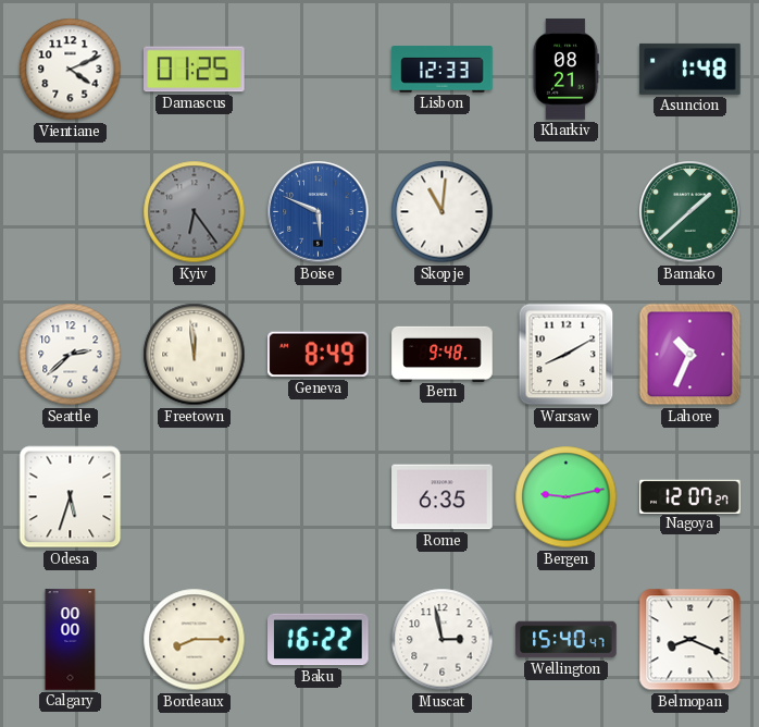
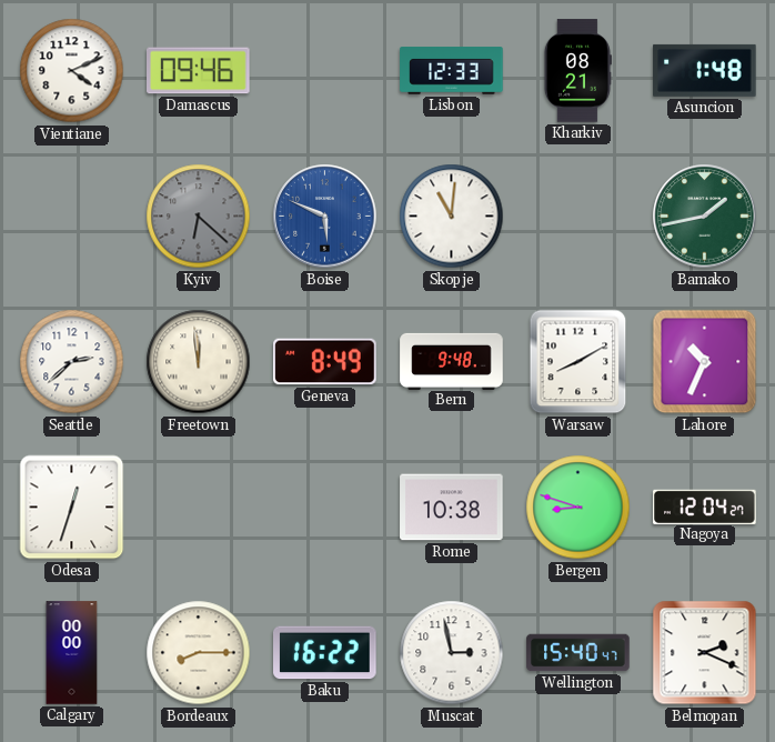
Damascus: 01:25 -> 09:46 (199, 71)
Kyiv: 6:24 -> 6:22 (199, 217)
Bamako: 1:38 -> 1:43 (705, 217)
Odesa: 5:33 -> 12:33 (72, 508)
Rome: 6:35 -> 10:38 (452, 508)
Bergen: 9:13 -> 8:48 (578, 508)
Nagoya: 12:07 -> 12:04 (705, 507)
Belmopan: 8:19 -> 2:19 (705, 653)
